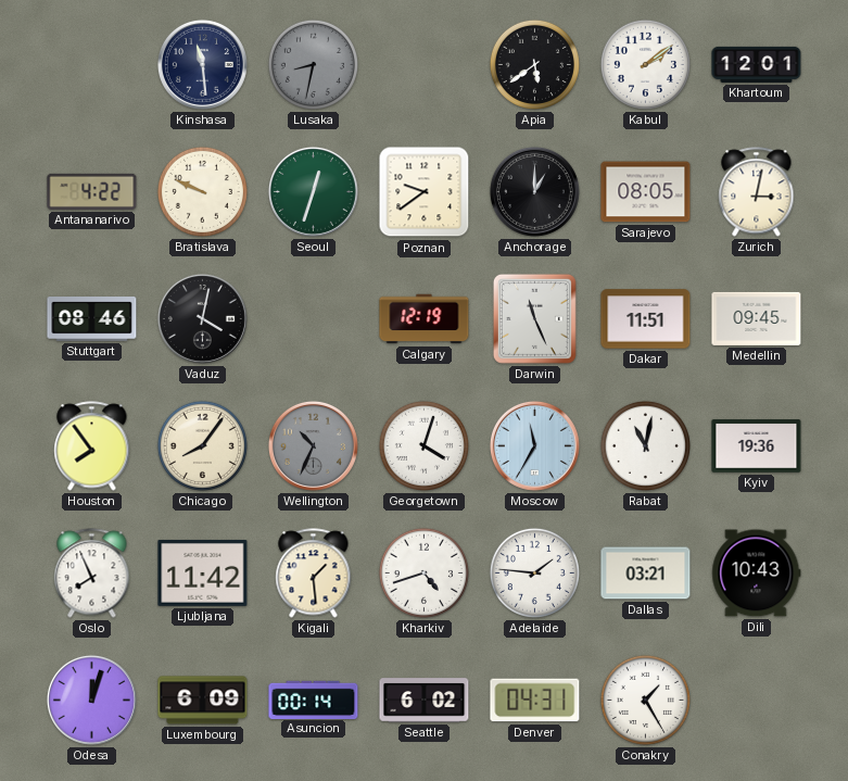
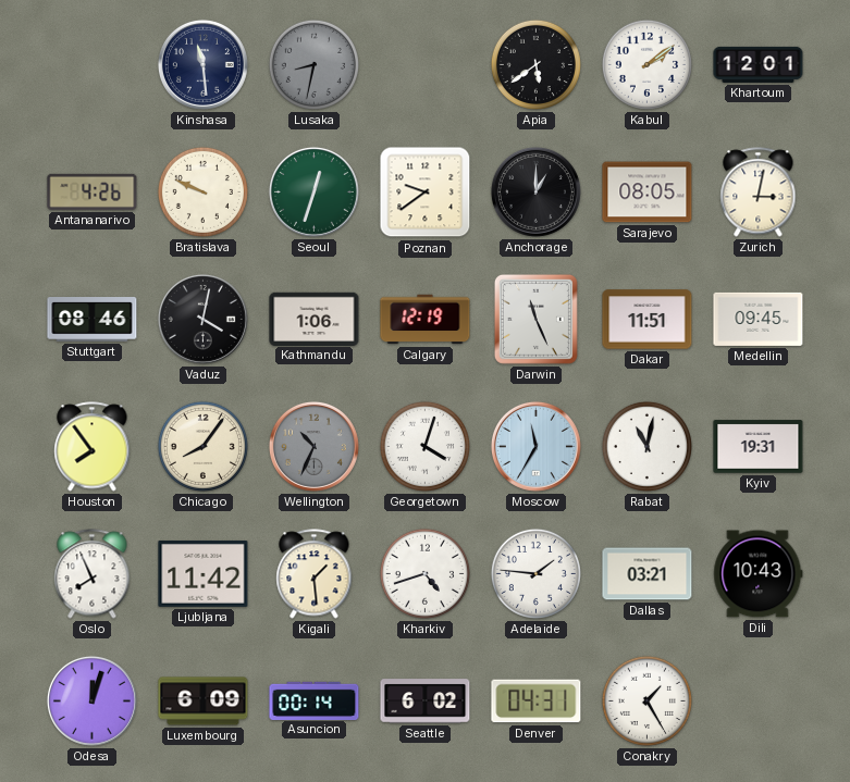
Antananarivo: 4:22 -> 4:26 (93, 191)
Kathmandu: none -> 1:06 (315, 319)
Kyiv: 19:36 -> 19:31 (759, 447)
